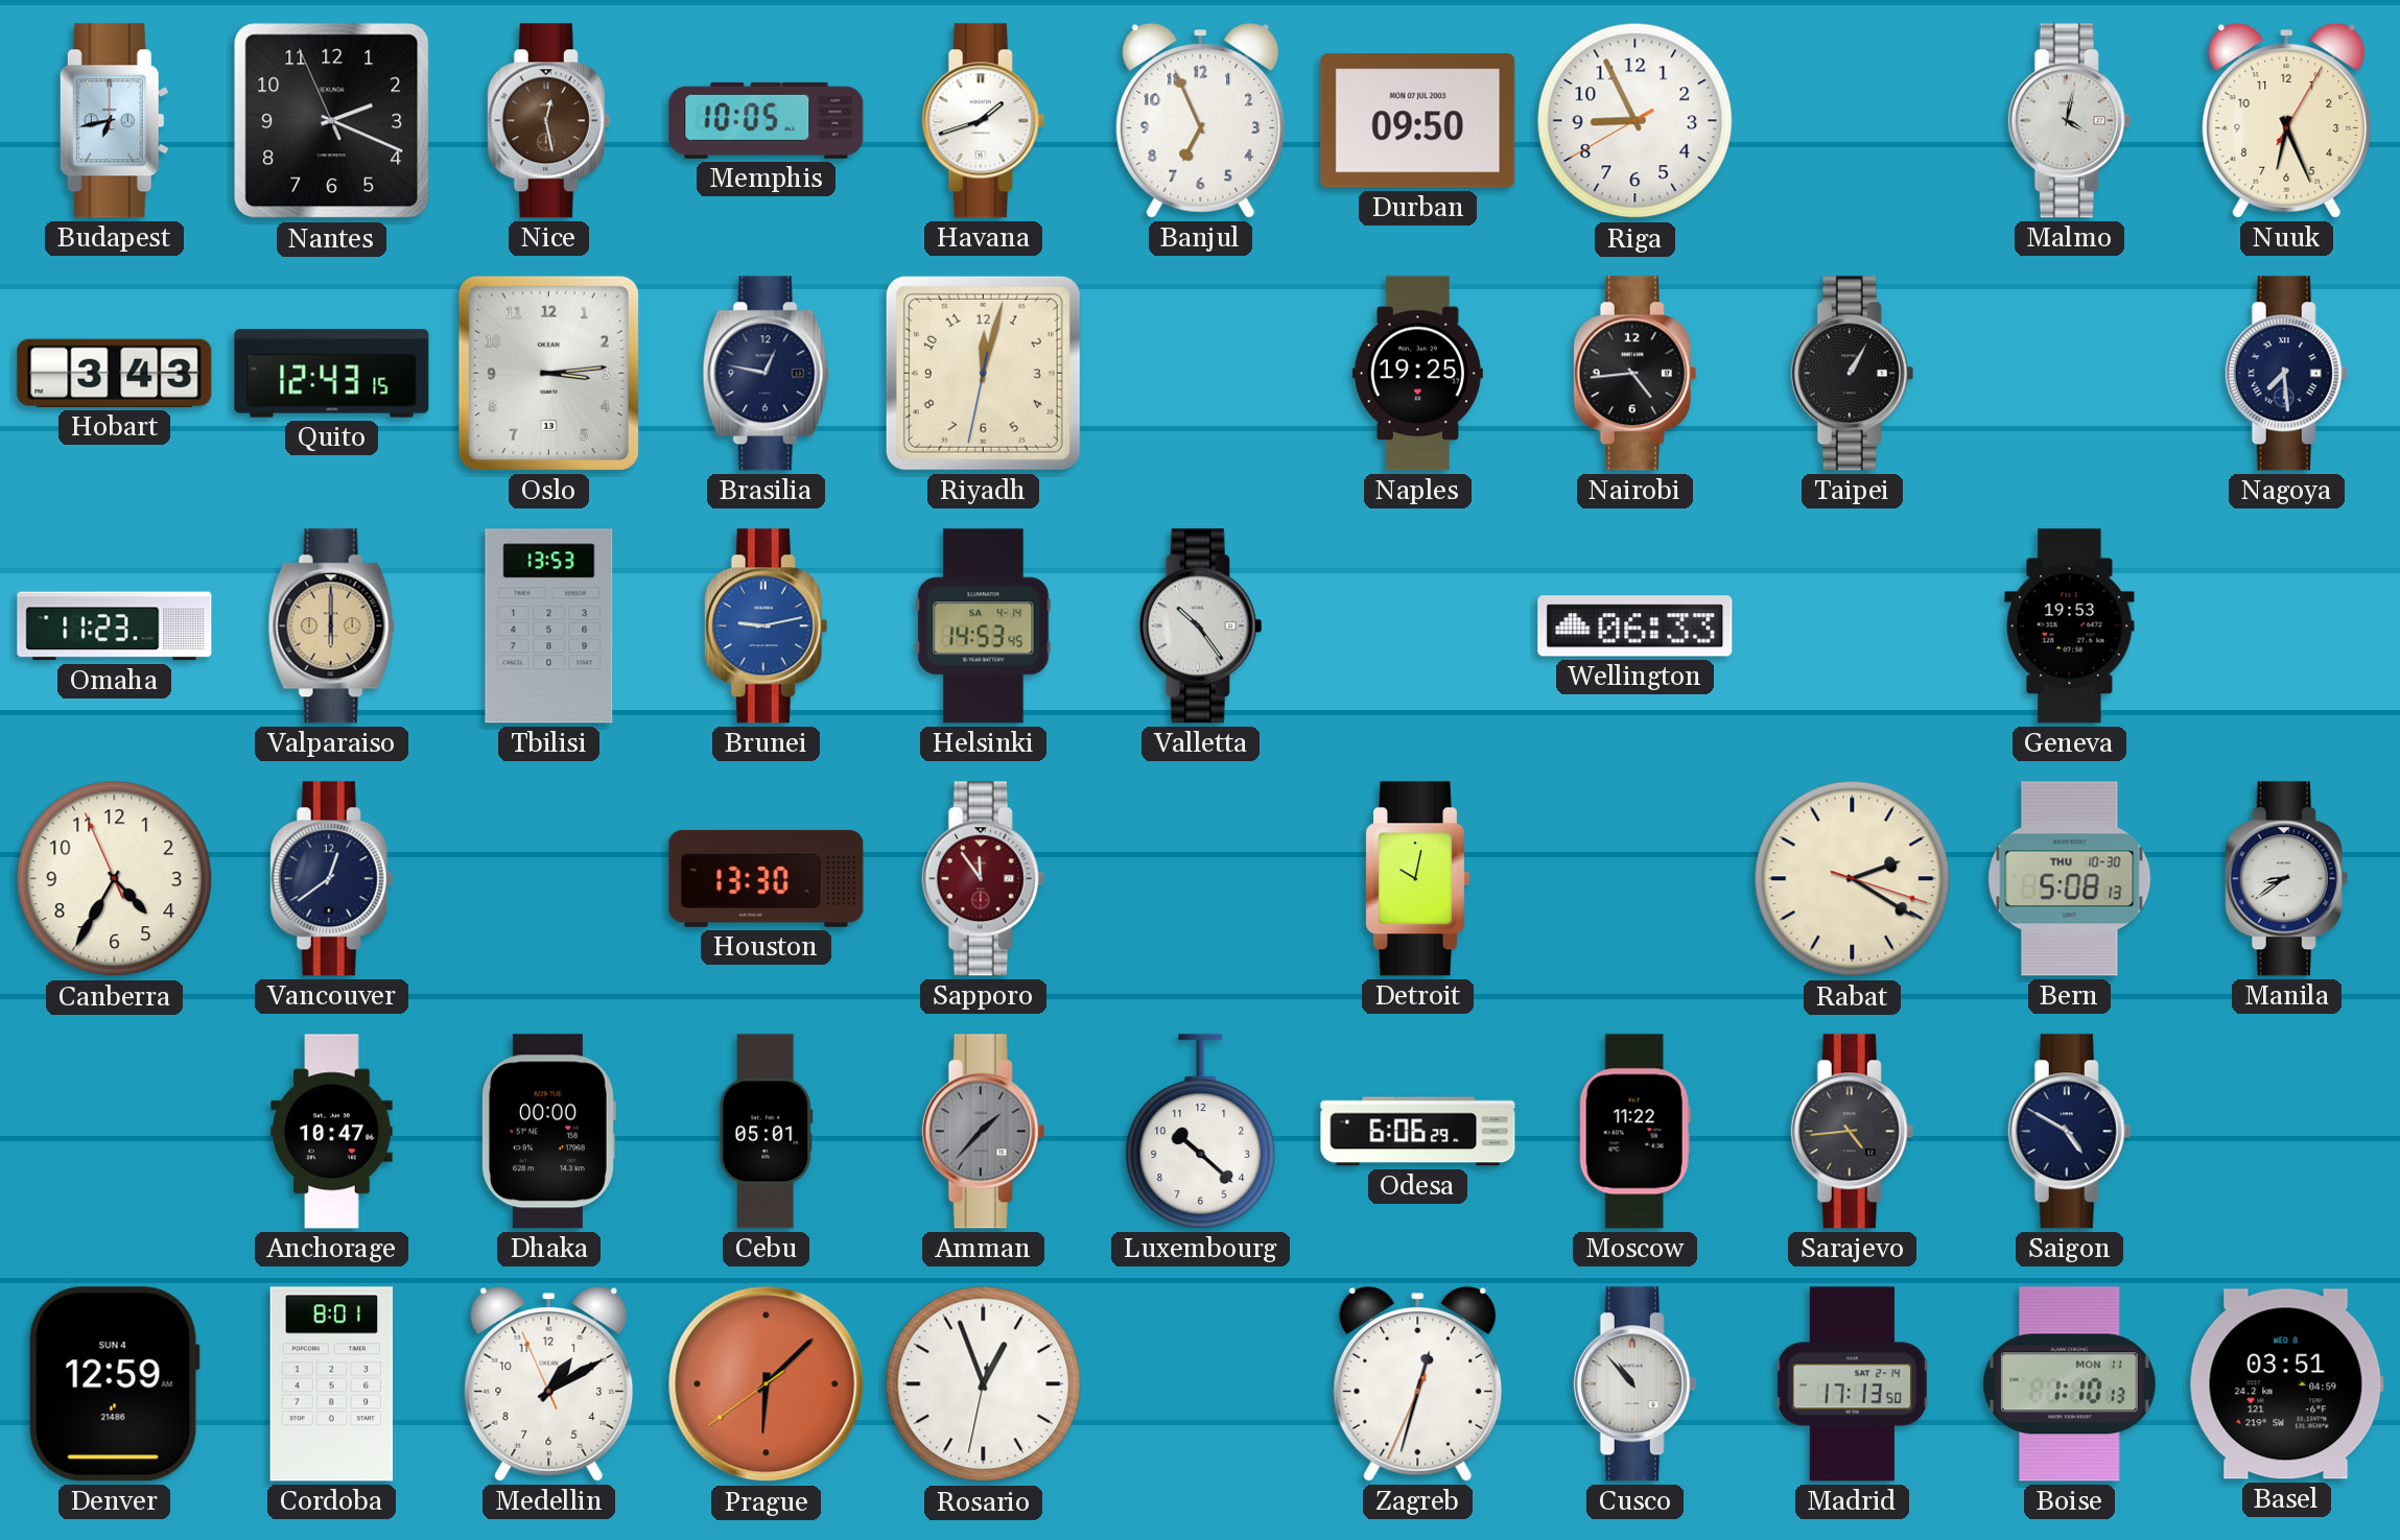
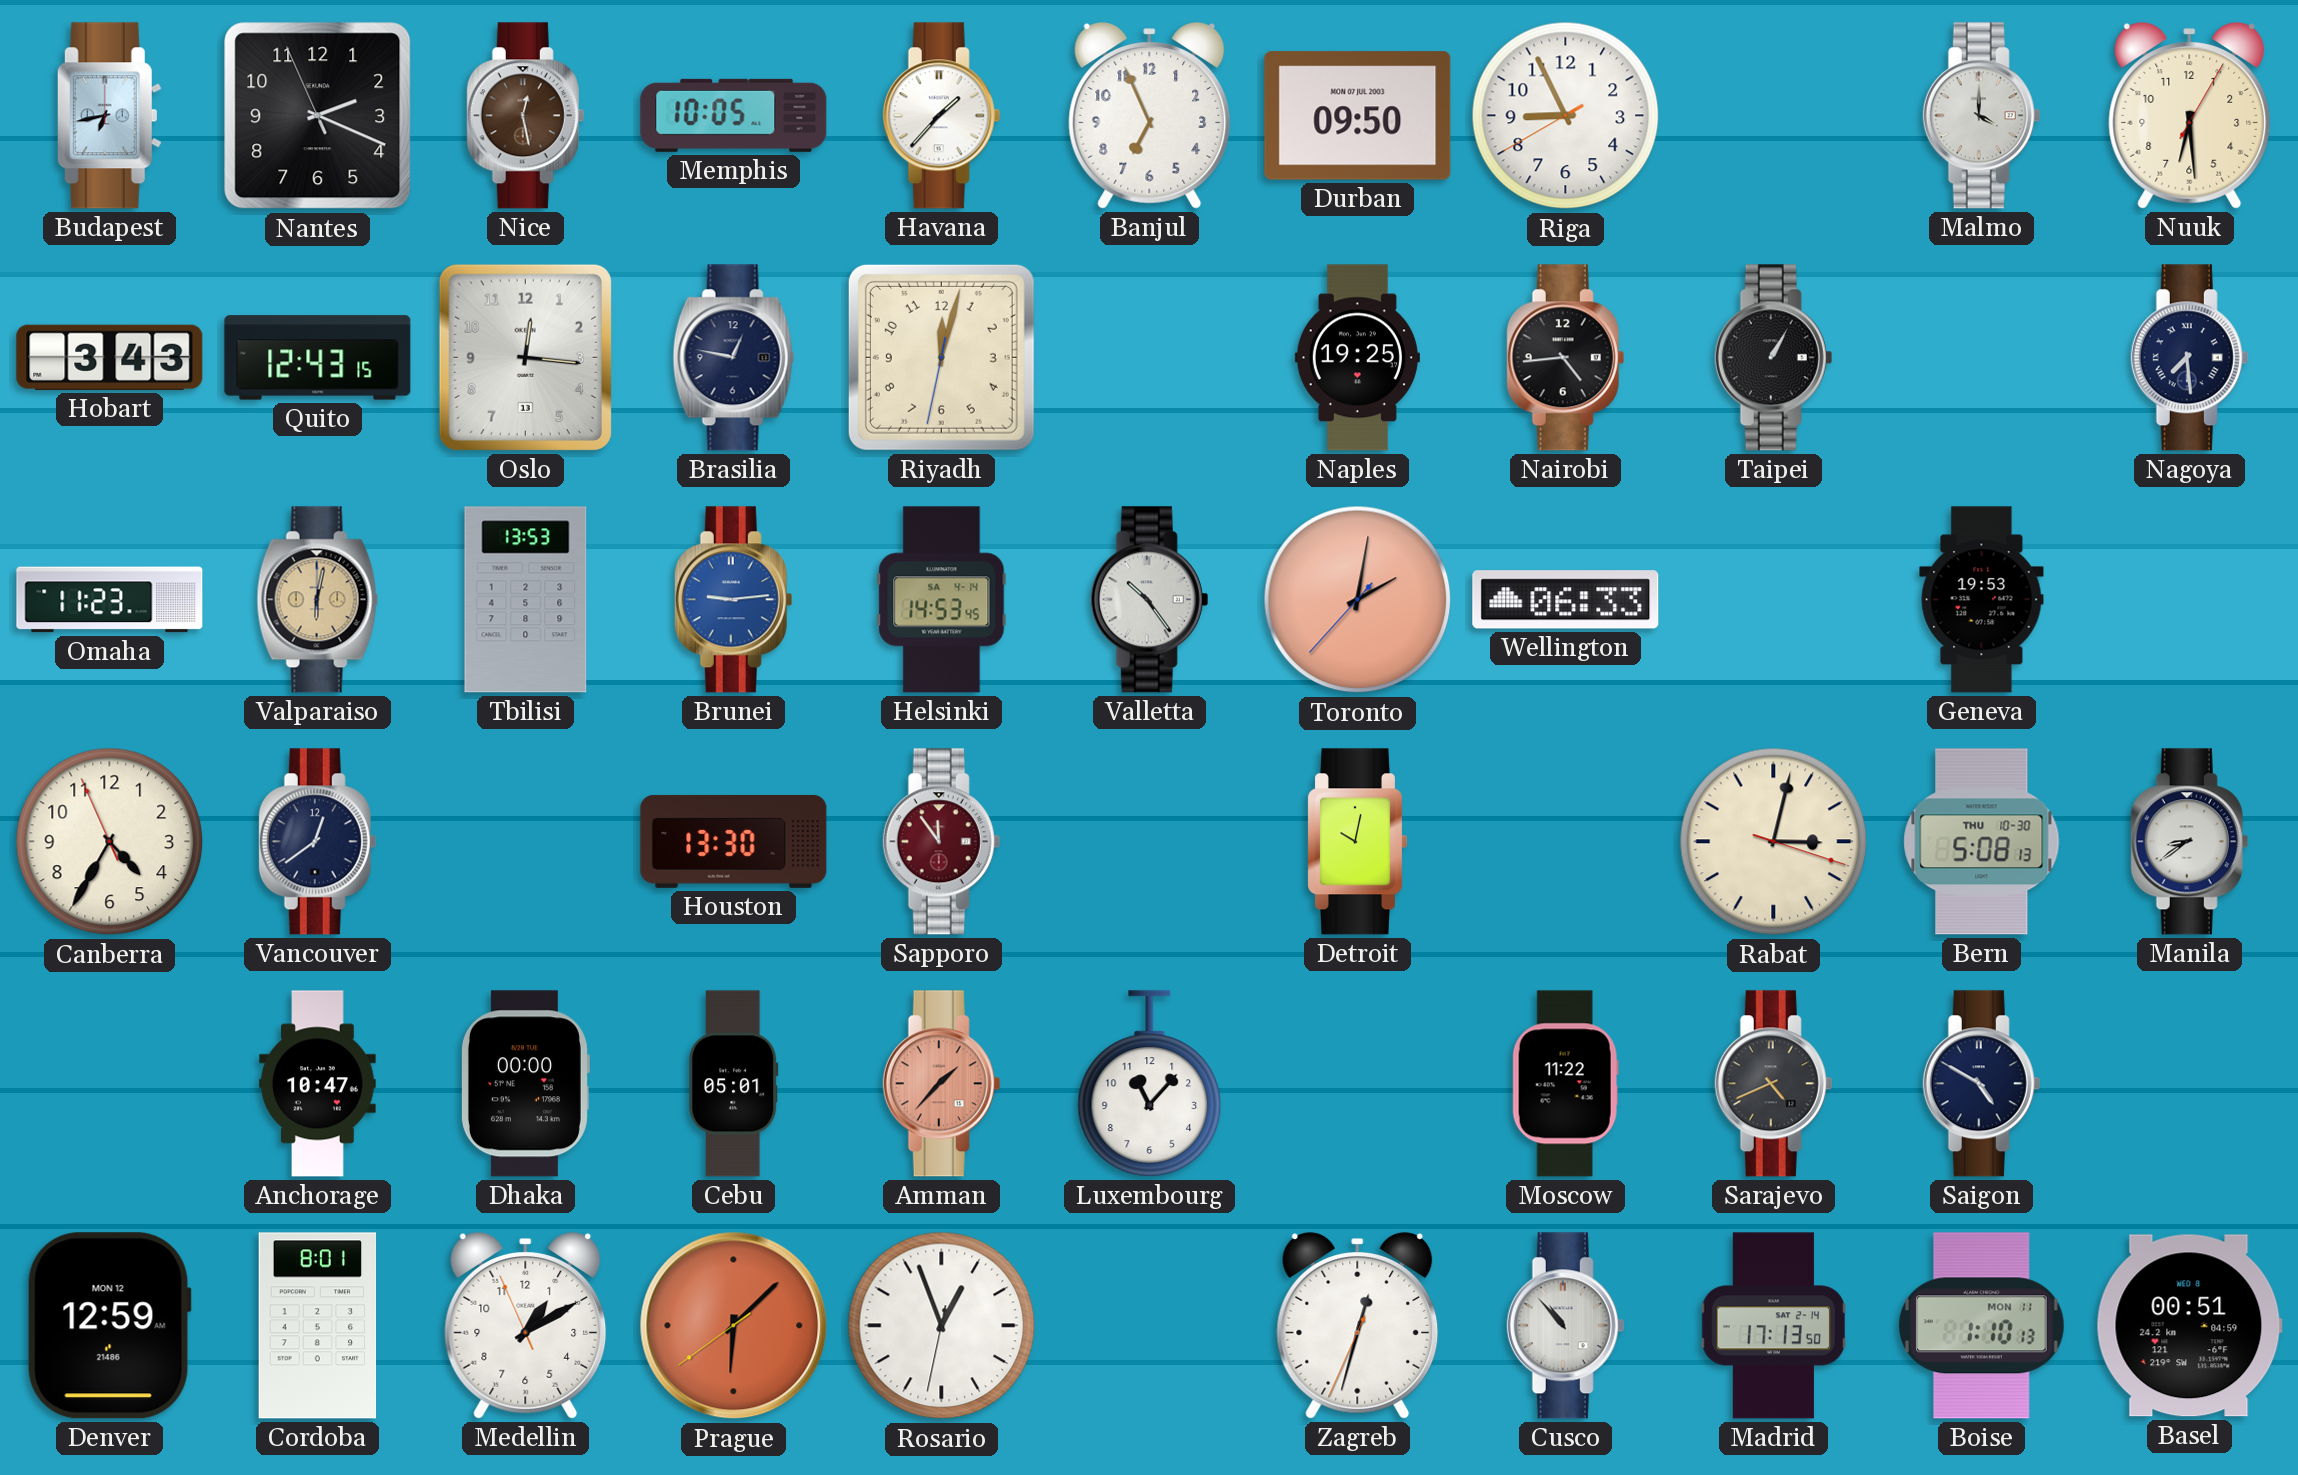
Havana: 1:42 -> 1:37 (942, 116)
Malmo: 4:02 -> 4:00 (1982, 116)
Nuuk: 6:26 -> 6:29 (2190, 116)
Oslo: 3:14 -> 12:16 (525, 357)
Valparaiso: 6:00 -> 6:02 (318, 600)
Brunei: 9:13 -> 9:14 (734, 600)
Toronto: none -> 2:01 (1358, 600)
Rabat: 2:20 -> 3:02 (1774, 842)
Amman dial: grey -> salmon (942, 1084)
Luxembourg: 10:22 -> 11:07 (1150, 1084)
Odesa: 6:06 -> none (1418, 1132)
Sarajevo: 4:44 -> 4:41 (1774, 1084)
Denver date: SUN 4 -> MON 12 (109, 1326)
Basel: 03:51 -> 00:51 (2189, 1326)
